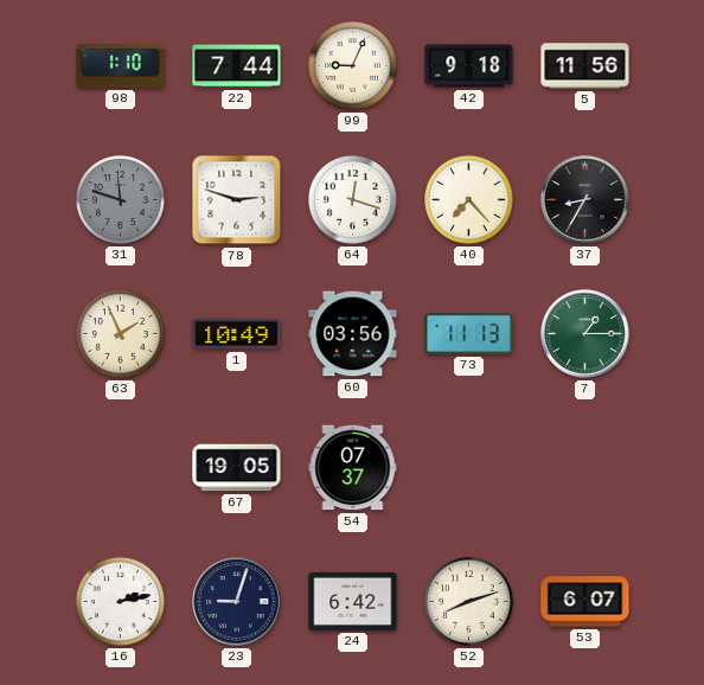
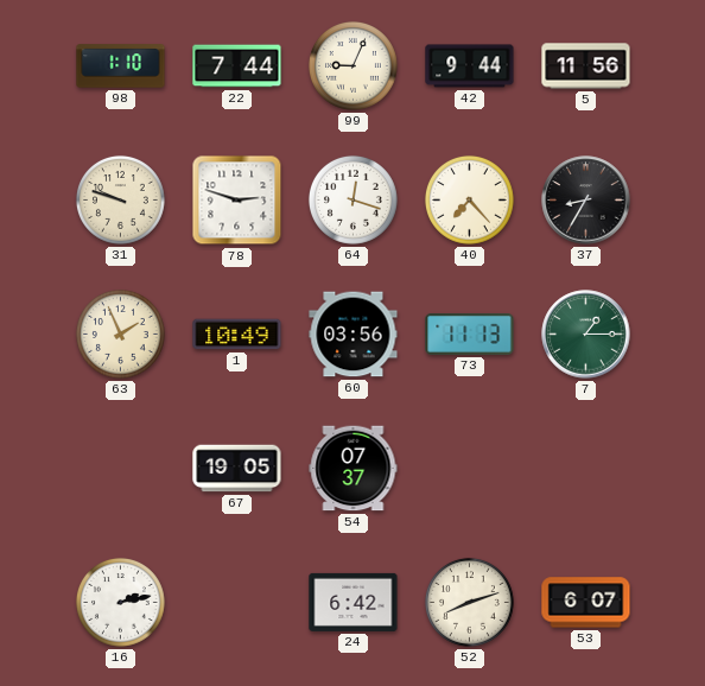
42: 9:18 -> 9:44 (470, 66)
31: 11:48 -> 9:48 (121, 201)
31 dial: grey -> cream (121, 201)
23: 9:03 -> none (237, 602)
